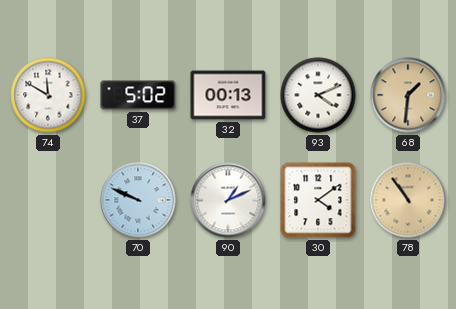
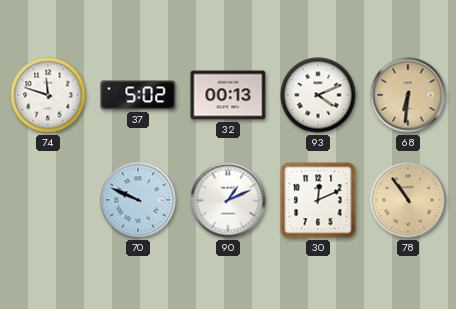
74: 11:50 -> 11:48 (48, 95)
68: 1:31 -> 6:31 (408, 95)
30: 4:09 -> 12:11 (318, 200)
